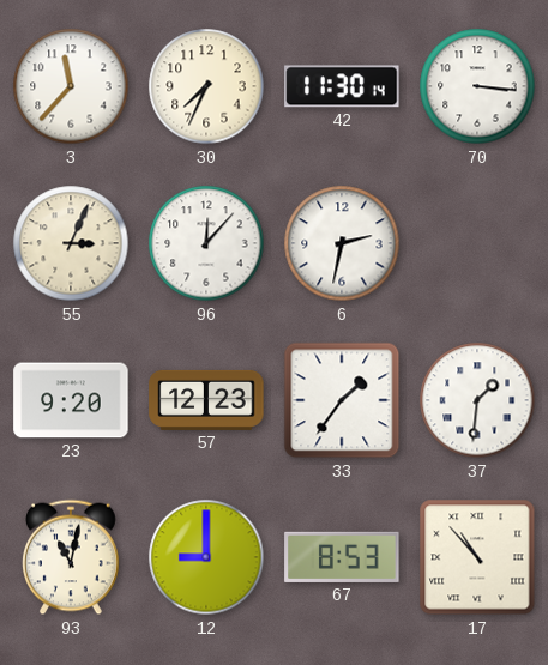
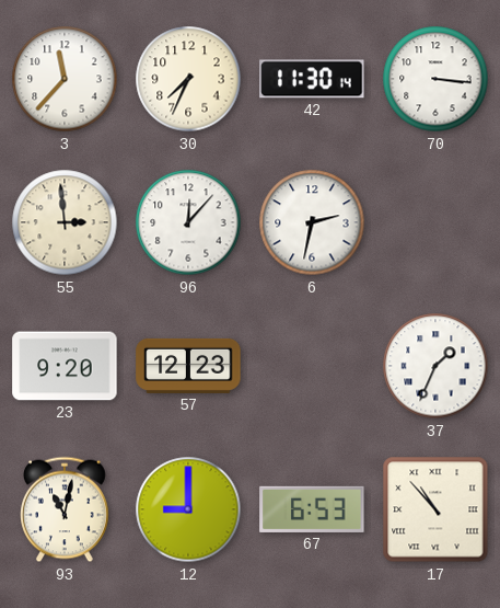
55: 3:04 -> 2:59 (65, 222)
33: 1:36 -> none (342, 400)
37: 1:31 -> 1:34 (435, 366)
67: 8:53 -> 6:53 (312, 509)
